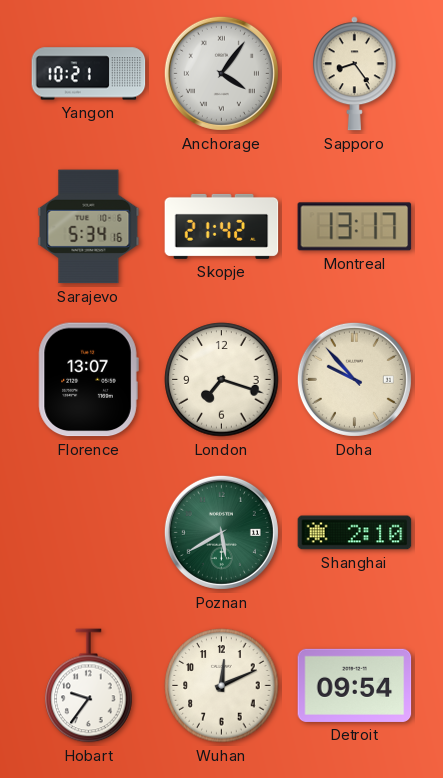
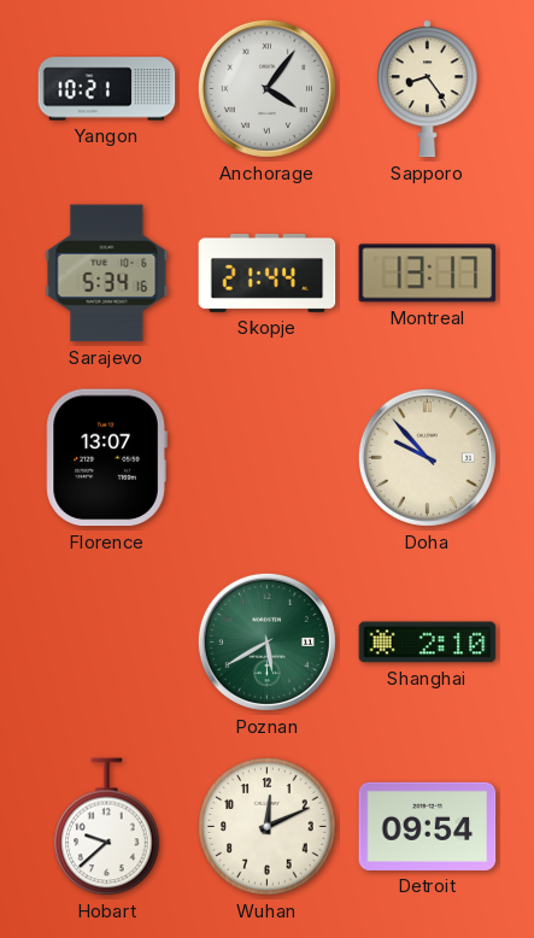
Skopje: 21:42 -> 21:44 (268, 272)
London: 7:18 -> none (222, 380)
Hobart: 9:36 -> 9:38 (107, 827)
